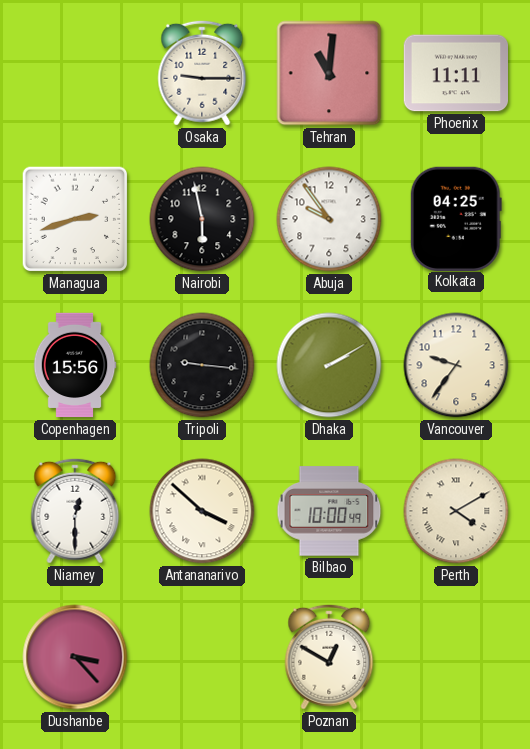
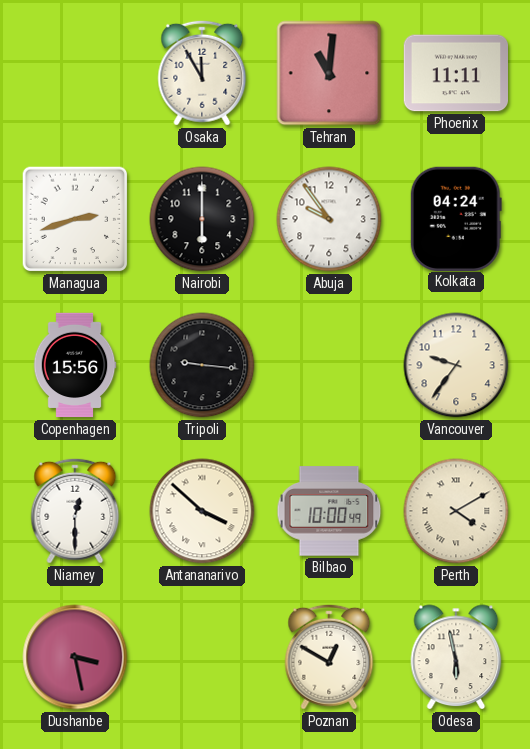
Osaka: 9:15 -> 11:55 (202, 73)
Nairobi: 5:58 -> 6:00 (202, 219)
Kolkata: 04:25 -> 04:24 (456, 218)
Dhaka: 2:10 -> none (329, 365)
Dushanbe: 3:23 -> 3:28 (75, 657)
Odesa: none -> 5:58 (456, 657)
